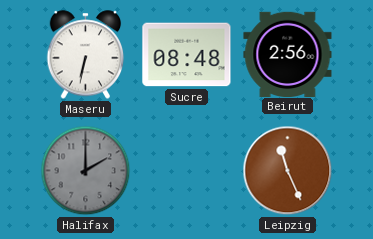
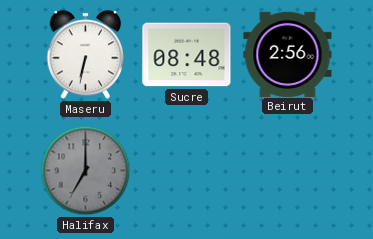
Halifax: 2:00 -> 7:00 (86, 171)
Leipzig: 11:26 -> none (288, 171)
